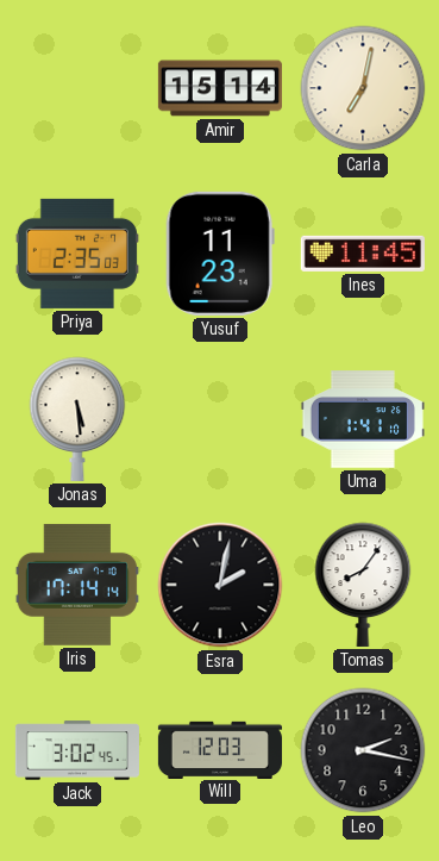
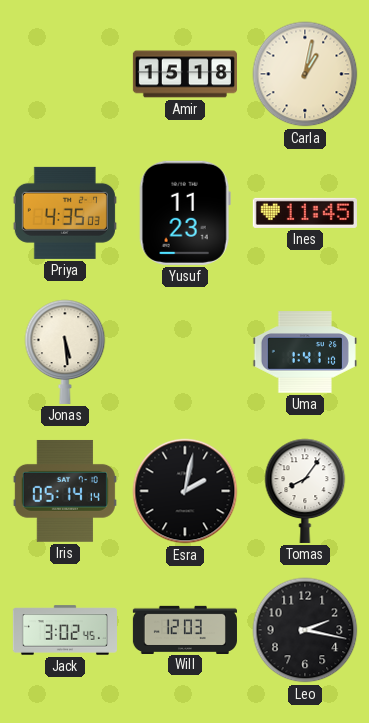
Amir: 15:14 -> 15:18 (185, 74)
Carla: 7:02 -> 1:02 (305, 74)
Priya: 2:35 -> 4:35 (65, 213)
Iris: 17:14 -> 05:14 (65, 491)
